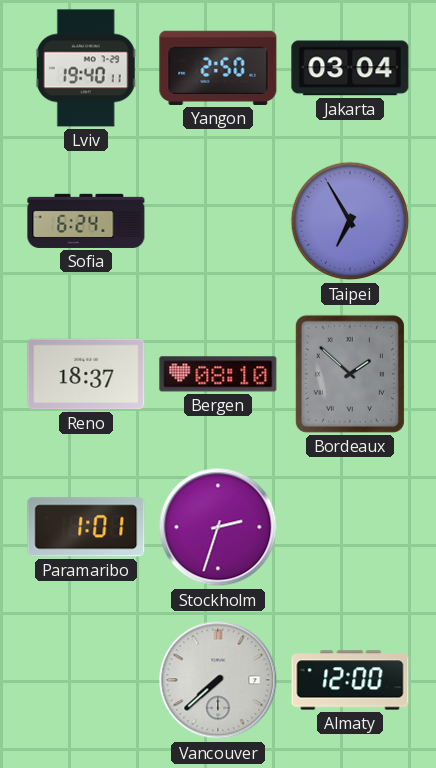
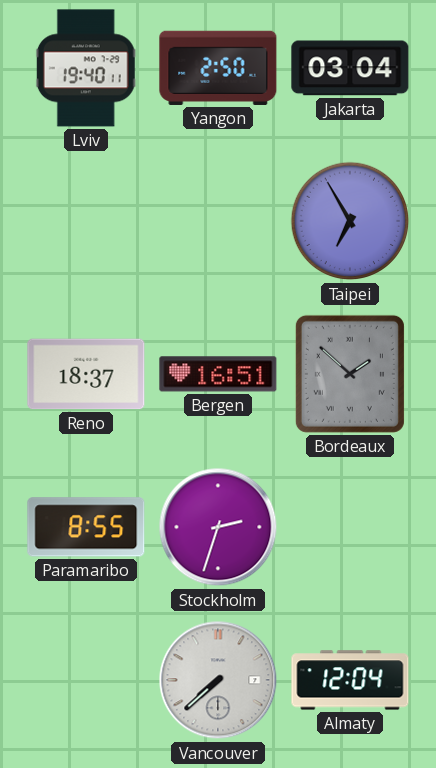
Sofia: 6:24 -> none (86, 221)
Bergen: 08:10 -> 16:51 (218, 374)
Paramaribo: 1:01 -> 8:55 (86, 527)
Almaty: 12:00 -> 12:04 (350, 680)
